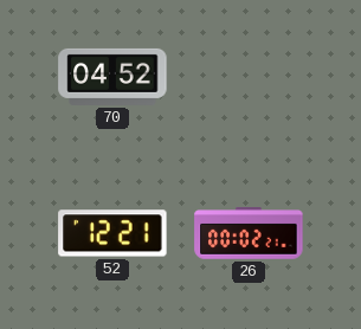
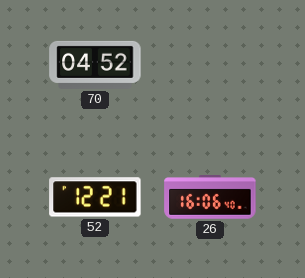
26: 00:02 -> 16:06 (210, 197)
